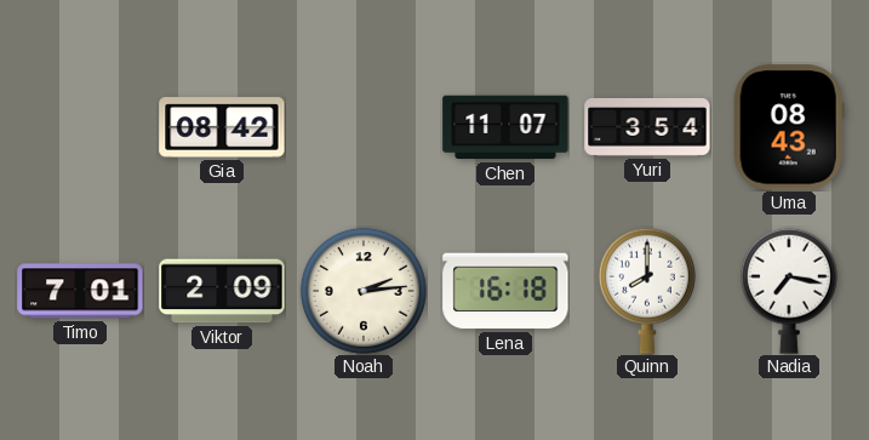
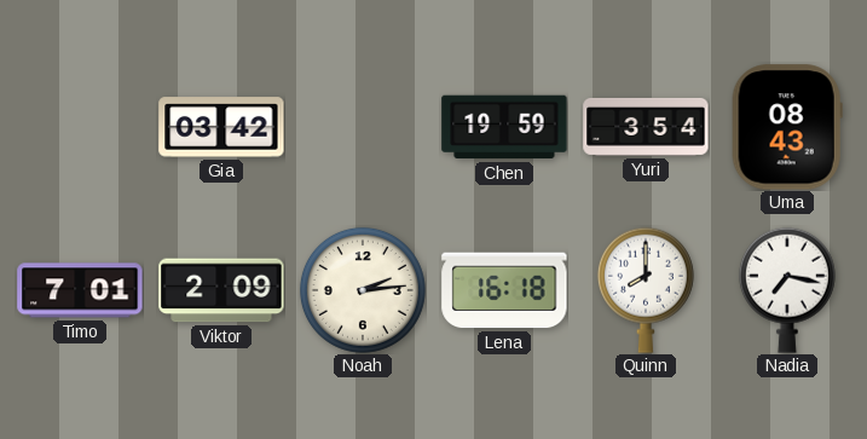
Gia: 08:42 -> 03:42 (221, 127)
Chen: 11:07 -> 19:59 (504, 127)
